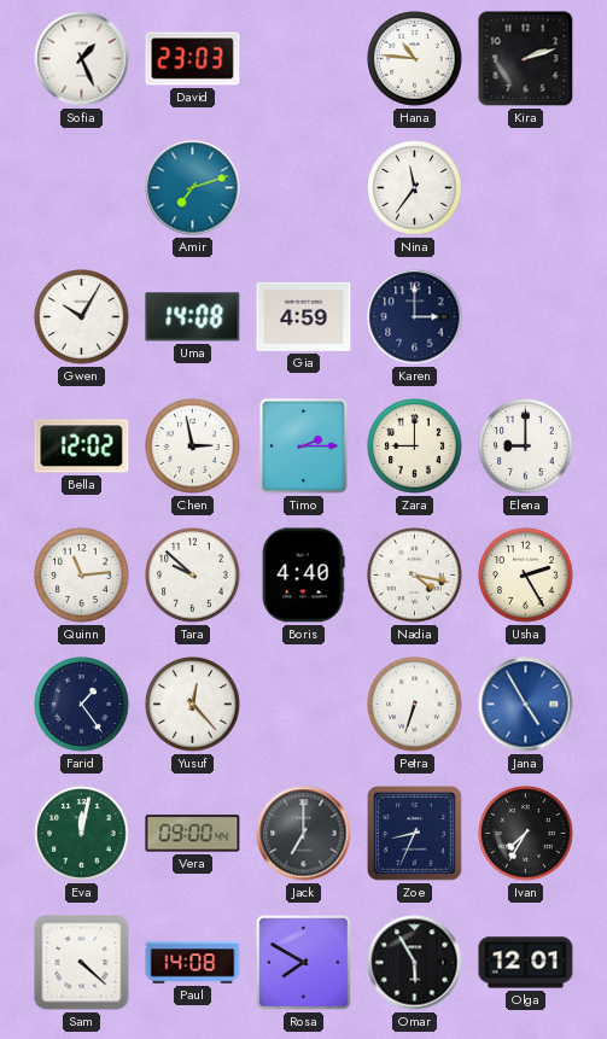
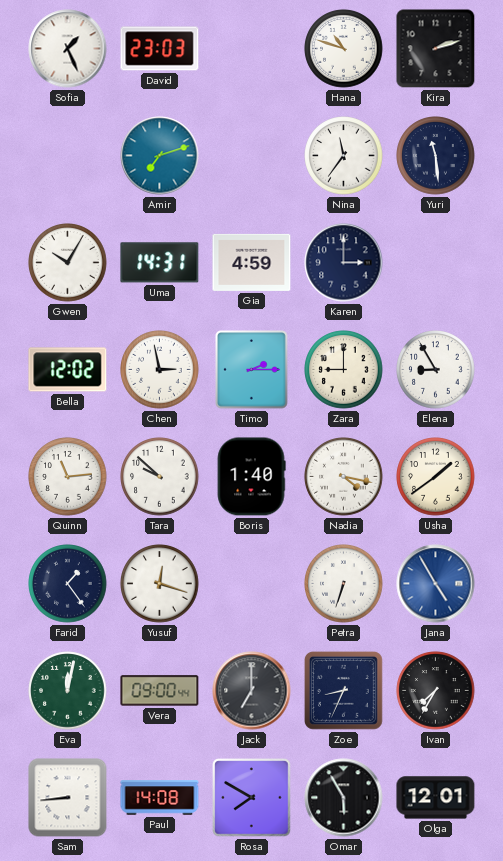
Hana: 10:46 -> 10:48 (344, 49)
Yuri: none -> 11:29 (436, 156)
Uma: 14:08 -> 14:31 (160, 263)
Elena: 9:00 -> 8:55 (436, 370)
Boris: 4:40 -> 1:40 (251, 477)
Usha: 2:25 -> 1:39 (436, 477)
Yusuf: 12:23 -> 12:18 (160, 584)
Sam: 4:22 -> 8:44 (68, 798)
